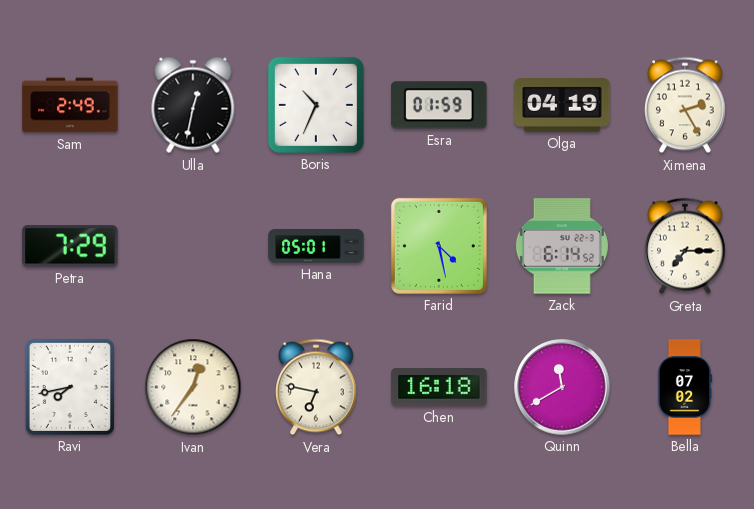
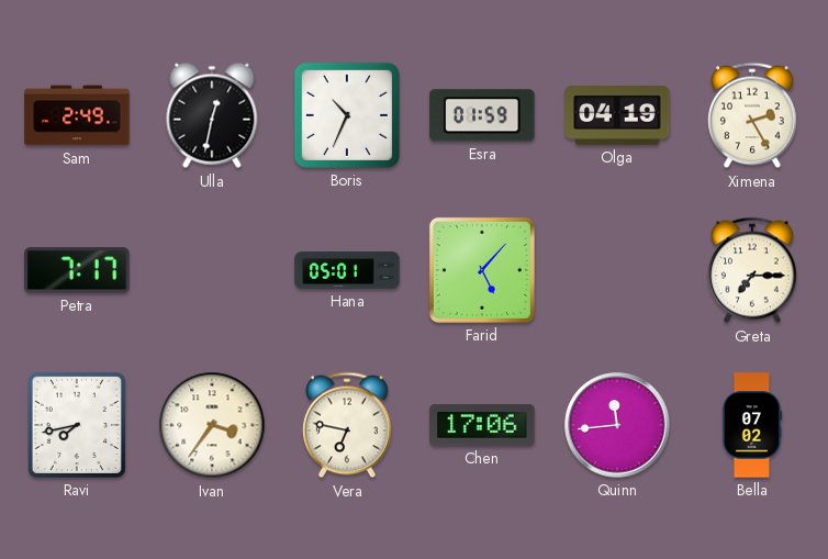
Petra: 7:29 -> 7:17 (77, 270)
Farid: 4:28 -> 5:07 (482, 270)
Zack: 6:14 -> none (562, 246)
Ivan: 12:36 -> 3:36 (212, 425)
Chen: 16:18 -> 17:06 (482, 425)
Quinn: 11:40 -> 11:44 (617, 425)
